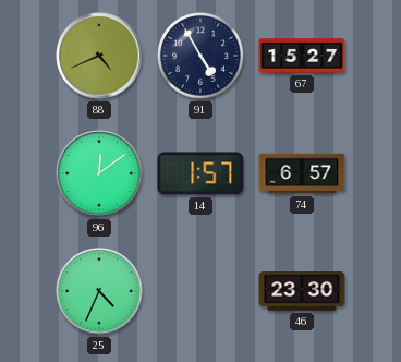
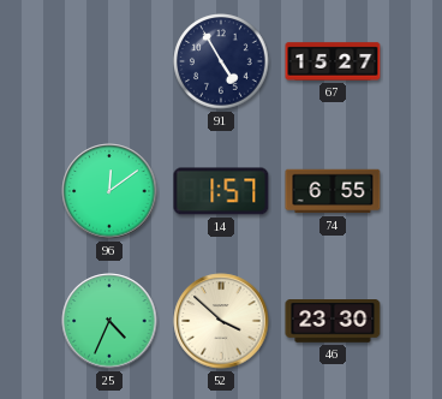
88: 4:41 -> none (99, 56)
74: 6:57 -> 6:55 (333, 191)
52: none -> 3:52 (221, 321)
